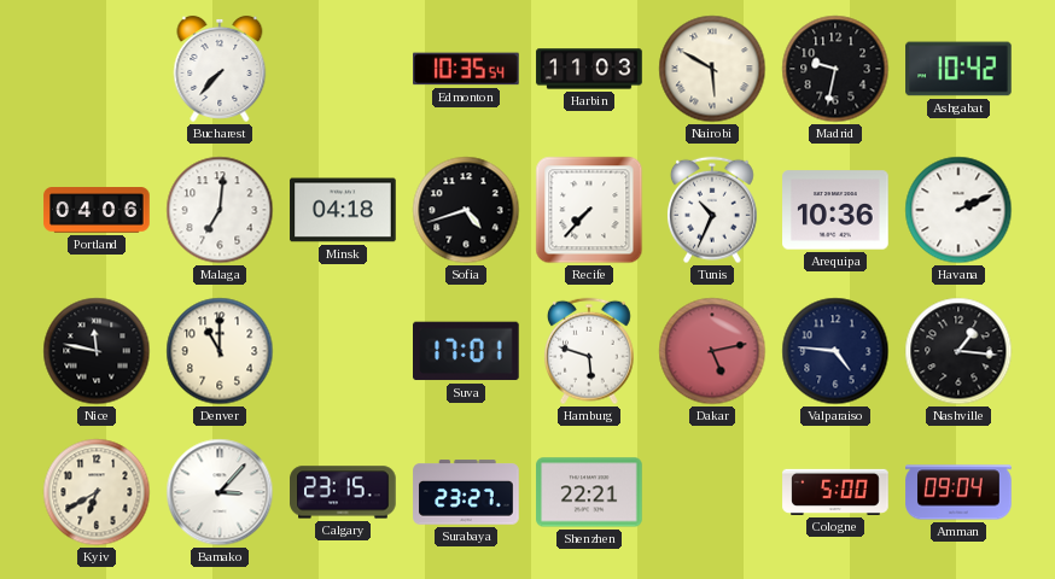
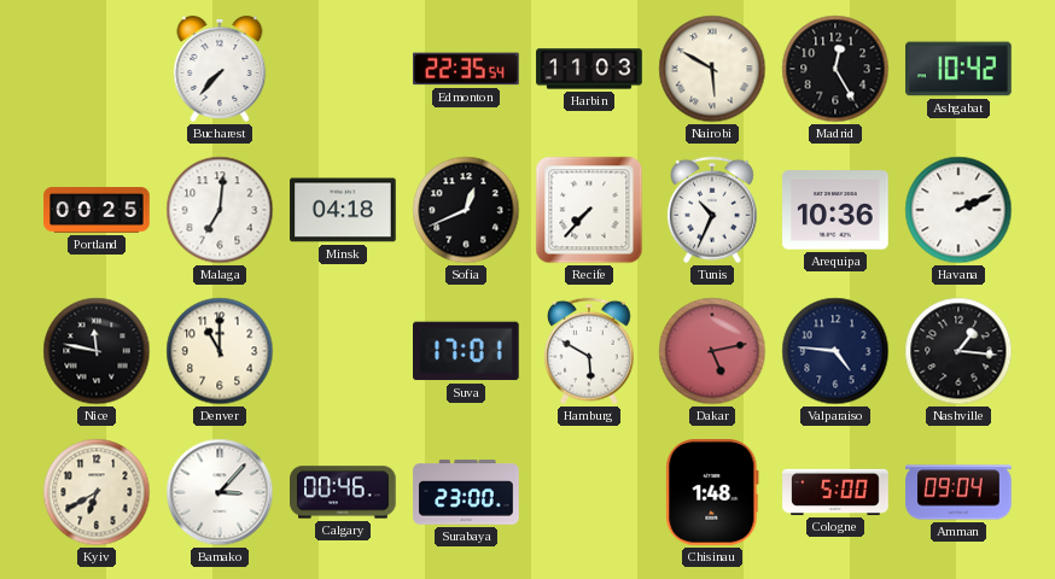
Edmonton: 10:35 -> 22:35 (466, 69)
Madrid: 9:32 -> 12:25 (835, 69)
Portland: 04:06 -> 00:25 (97, 210)
Sofia: 4:42 -> 12:41 (466, 210)
Hamburg: 5:48 -> 5:50 (589, 351)
Calgary: 23:15 -> 00:46 (343, 492)
Surabaya: 23:27 -> 23:00 (466, 492)
Shenzhen: 22:21 -> none (589, 492)
Chisinau: none -> 1:48 (712, 492)
